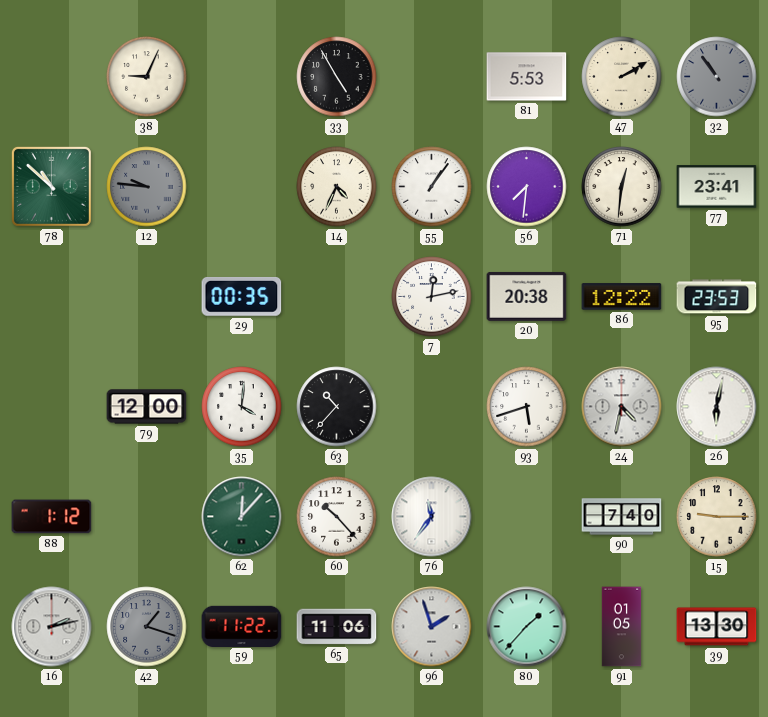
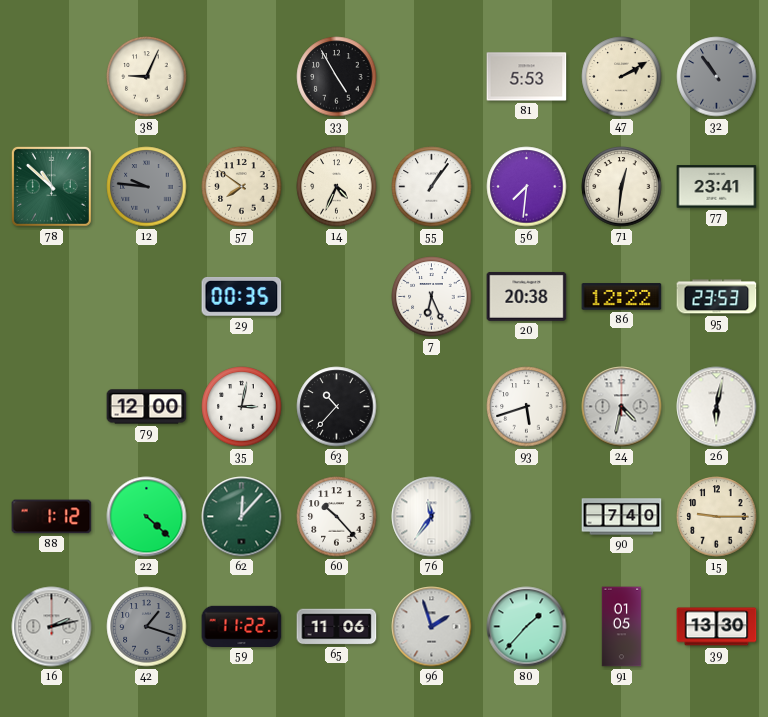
57: none -> 7:51 (242, 187)
7: 12:13 -> 6:26 (432, 297)
35: 4:01 -> 3:02 (242, 407)
22: none -> 4:22 (147, 517)
